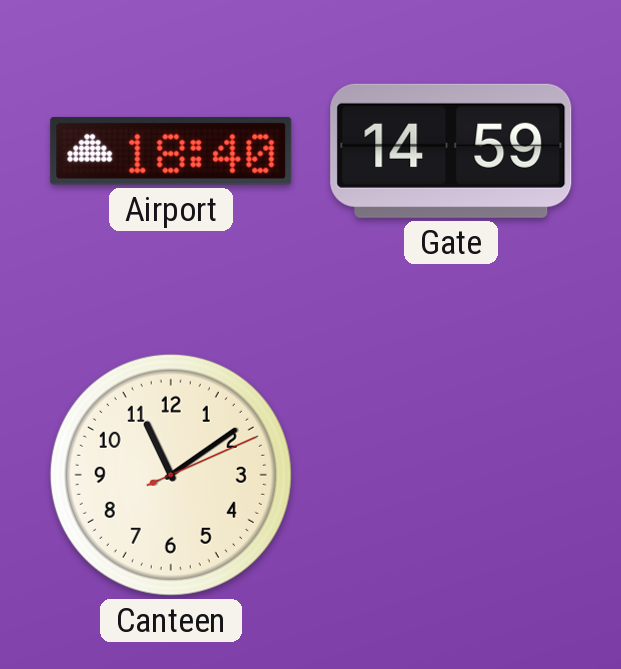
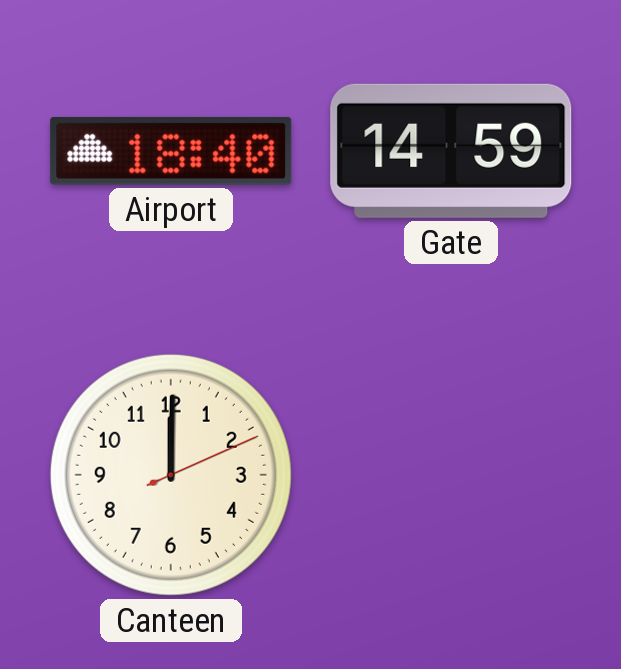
Canteen: 11:09 -> 12:00 (171, 475)
